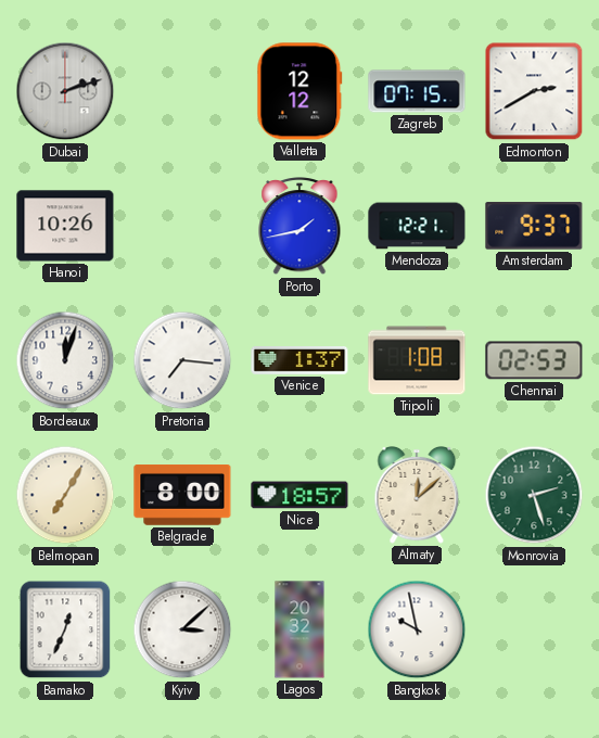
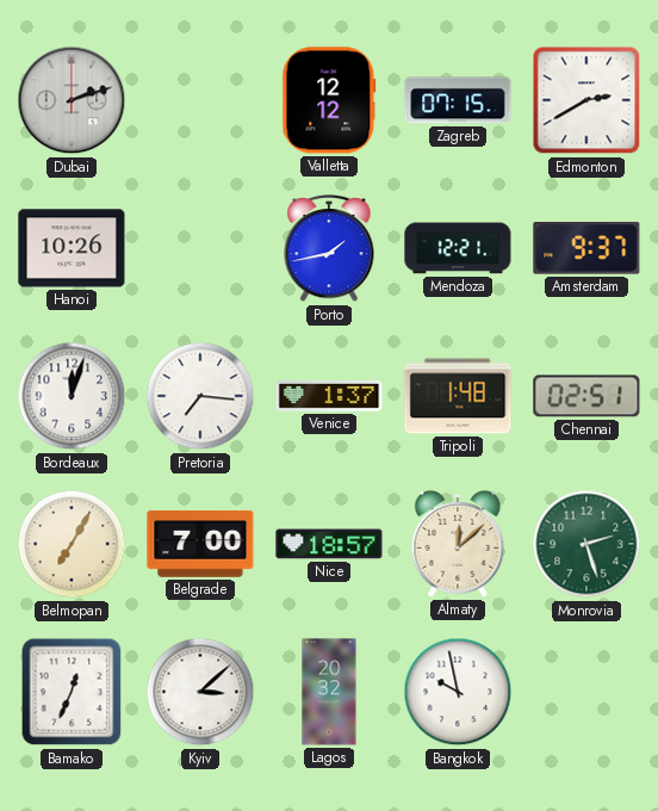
Tripoli: 1:08 -> 1:48 (458, 396)
Chennai: 02:53 -> 02:51 (586, 396)
Belgrade: 8:00 -> 7:00 (200, 545)
